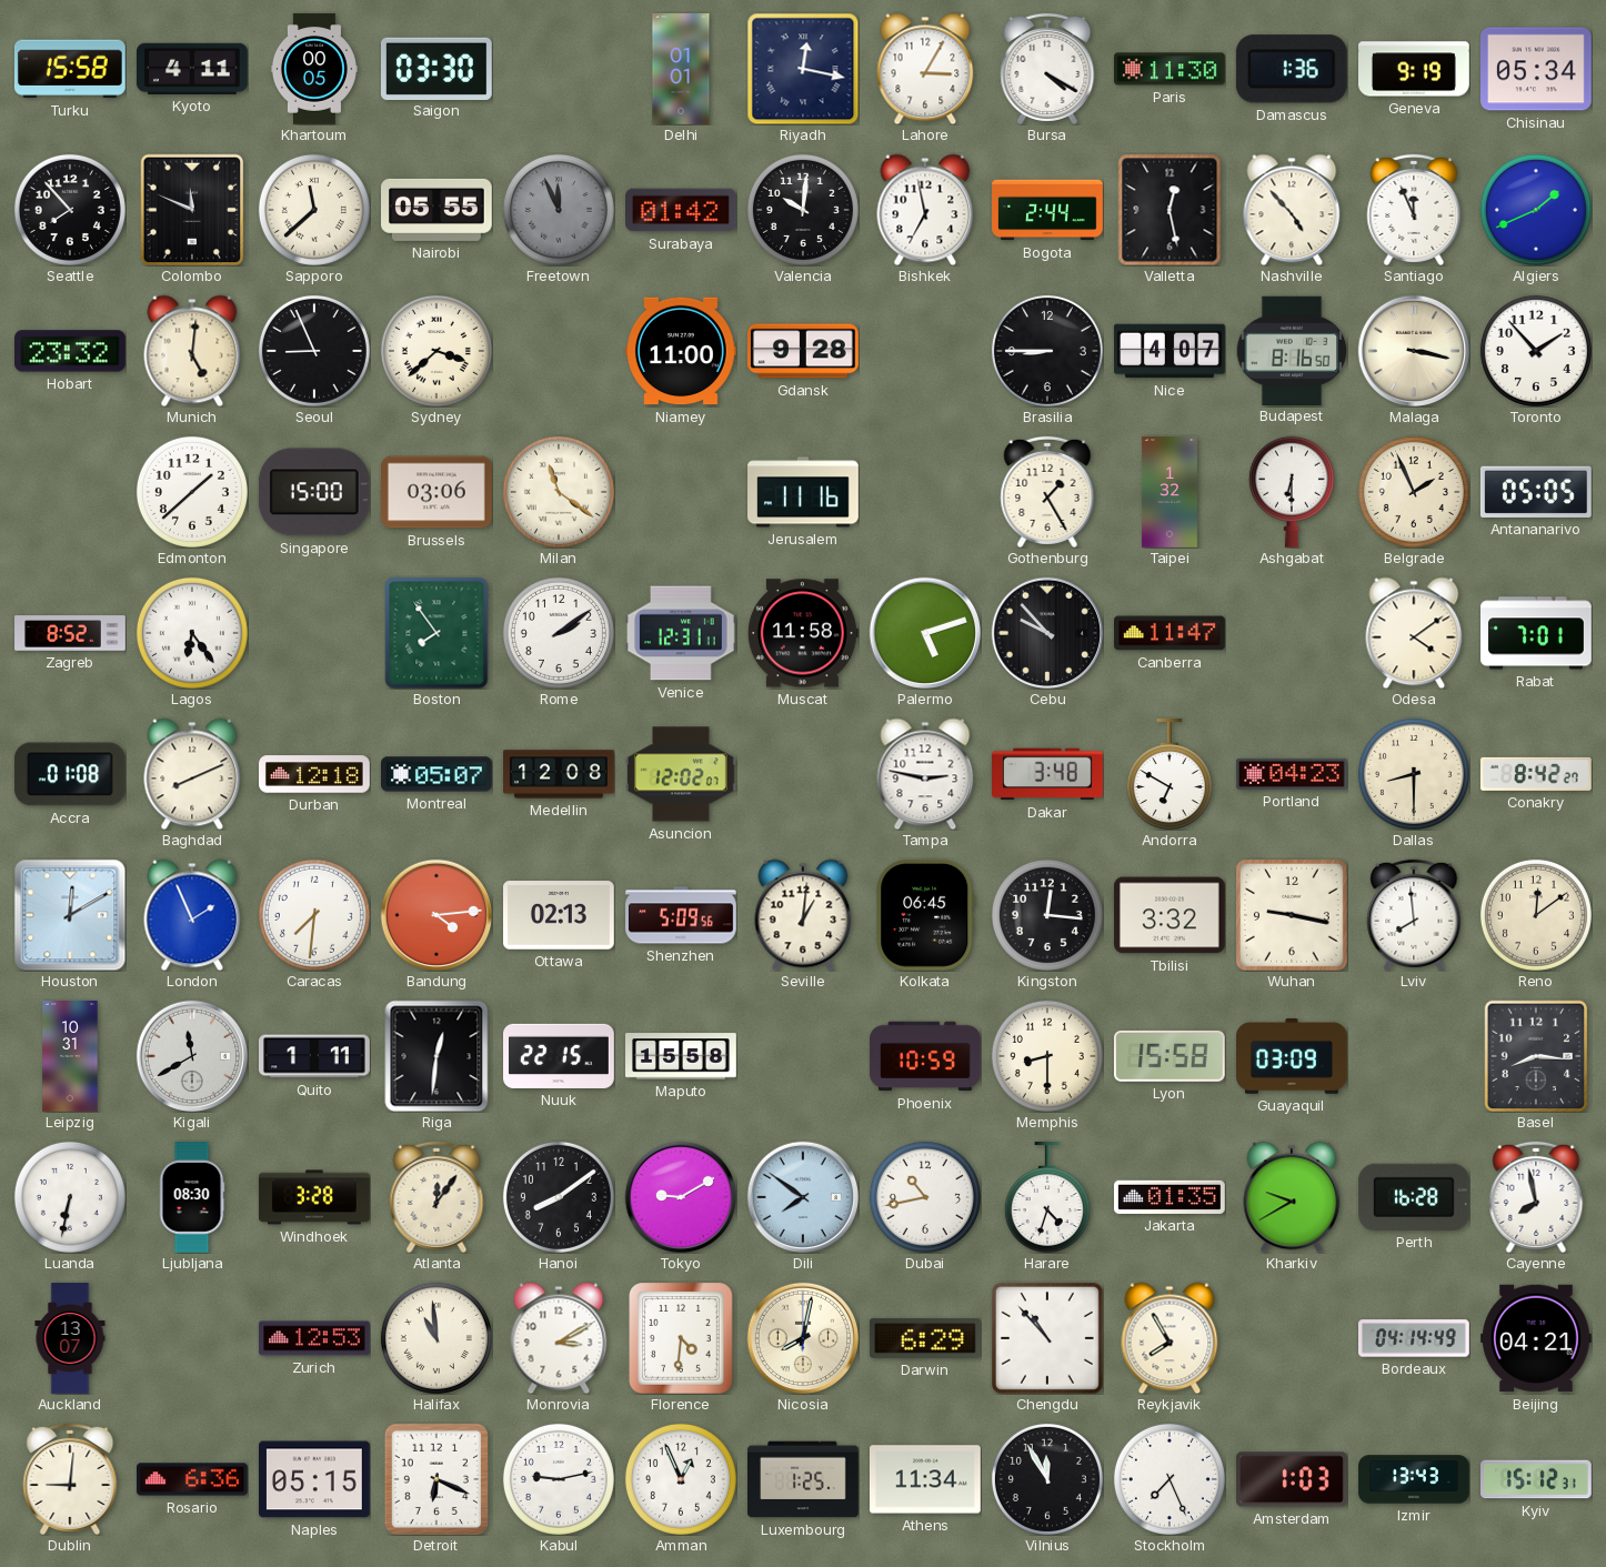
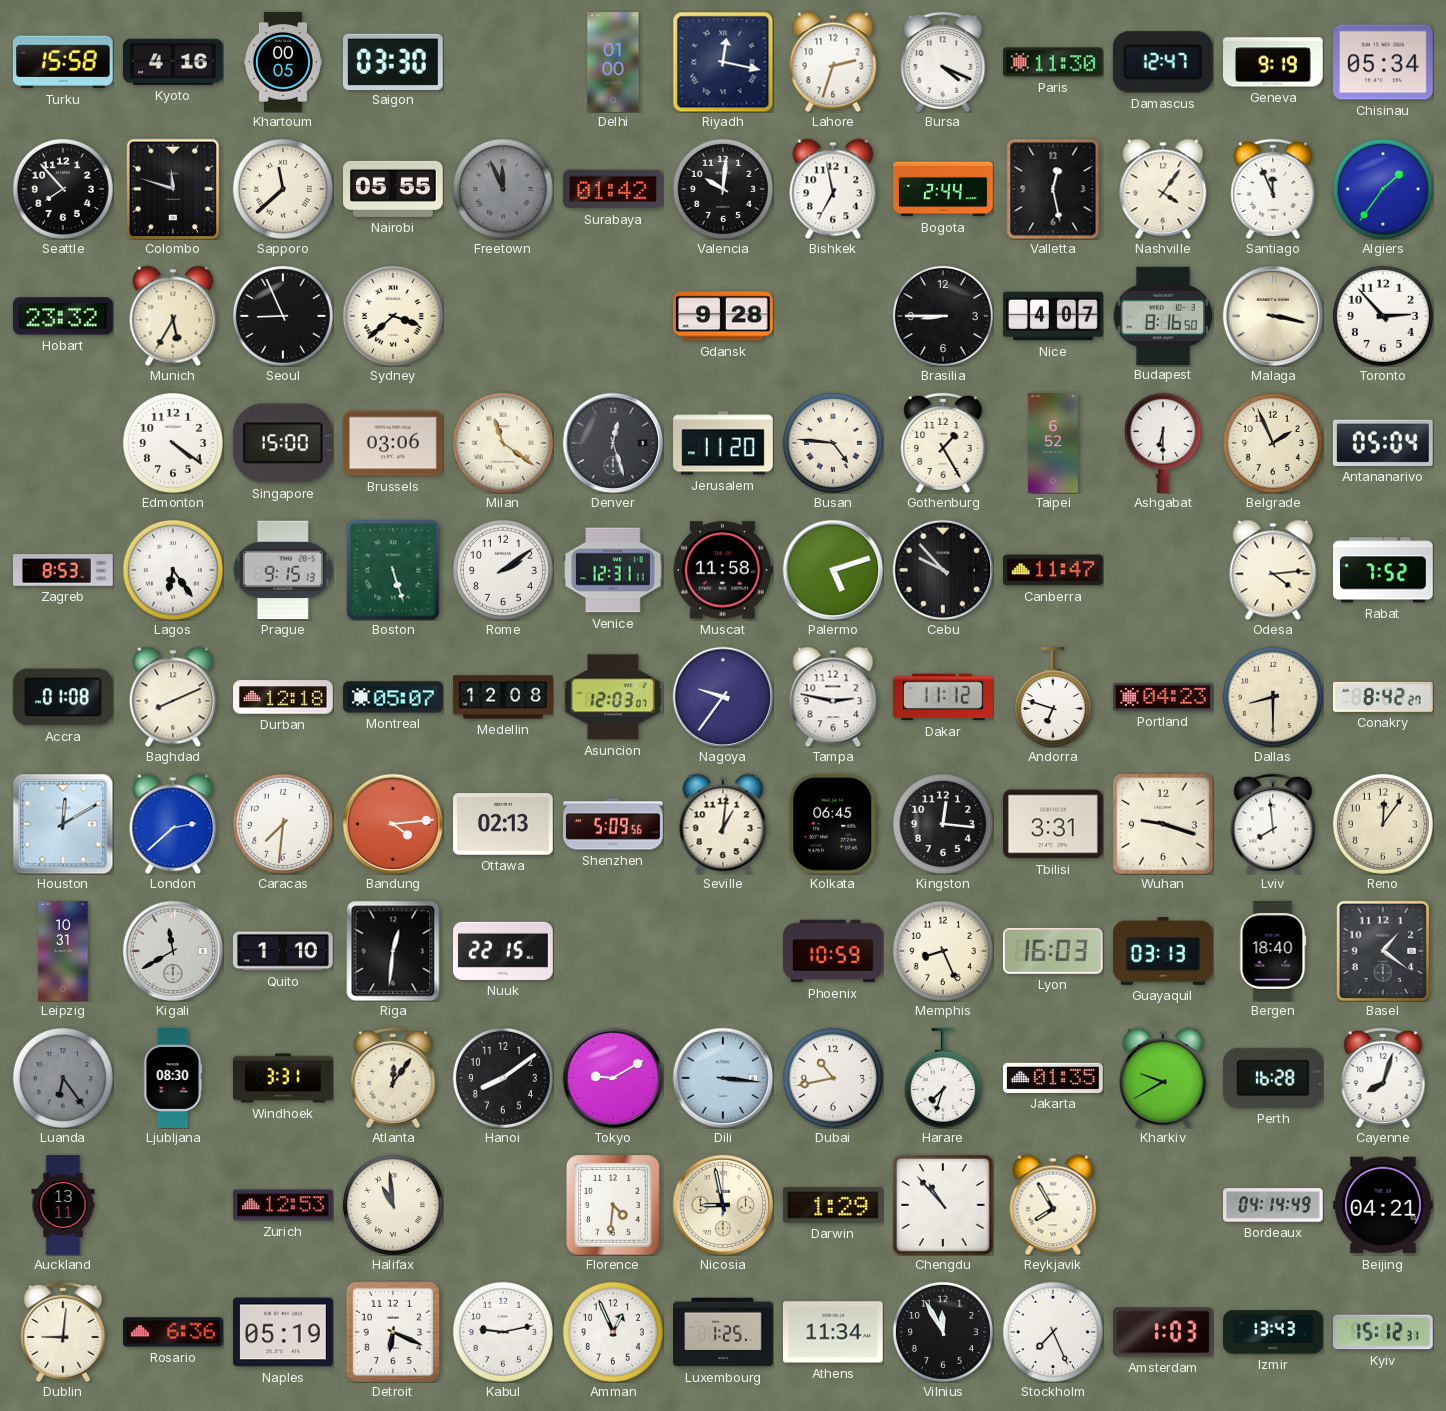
Kyoto: 4:11 -> 4:16 (173, 62)
Delhi: 01:01 -> 01:00 (613, 62)
Lahore: 3:05 -> 2:33 (833, 62)
Bursa: 4:20 -> 4:19 (943, 62)
Damascus: 1:36 -> 12:47 (1163, 62)
Colombo: 11:49 -> 11:48 (173, 189)
Nashville: 4:53 -> 4:06 (1163, 189)
Algiers: 1:41 -> 1:36 (1383, 189)
Munich: 5:01 -> 5:35 (173, 316)
Niamey: 11:00 -> none (682, 351)
Toronto: 1:53 -> 2:53 (1383, 316)
Edmonton: 1:38 -> 4:21 (173, 443)
Denver: none -> 12:27 (612, 442)
Jerusalem: 11:16 -> 11:20 (724, 443)
Busan: none -> 4:46 (833, 443)
Taipei: 1:32 -> 6:52 (1053, 443)
Antananarivo: 05:05 -> 05:04 (1383, 443)
Zagreb: 8:52 -> 8:53 (63, 570)
Prague: none -> 9:15 (283, 570)
Boston: 7:54 -> 5:27 (393, 570)
Odesa: 4:09 -> 4:14 (1273, 570)
Rabat: 7:01 -> 7:52 (1384, 570)
Asuncion: 12:02 -> 12:03 (614, 697)
Nagoya: none -> 9:36 (722, 696)
Dakar: 3:48 -> 11:12 (944, 697)
Andorra: 6:50 -> 6:48 (1053, 697)
London: 1:56 -> 2:38 (173, 824)
Tbilisi: 3:32 -> 3:31 (1054, 824)
Wuhan: 9:17 -> 9:18 (1163, 824)
Reno: 12:09 -> 12:06 (1383, 824)
Quito: 1:11 -> 1:10 (284, 951)
Maputo: 15:58 -> none (681, 1056)
Memphis: 8:30 -> 8:26 (943, 951)
Lyon: 15:58 -> 16:03 (1053, 951)
Guayaquil: 03:09 -> 03:13 (1164, 951)
Bergen: none -> 18:40 (1273, 952)
Basel: 8:16 -> 1:21 (1383, 951)
Luanda: 6:32 -> 6:24 (63, 1078)
Luanda dial: white -> grey (63, 1078)
Windhoek: 3:28 -> 3:31 (284, 1078)
Dili: 7:51 -> 3:16 (722, 1077)
Harare: 4:33 -> 7:33 (943, 1078)
Cayenne: 7:58 -> 8:03 (1383, 1078)
Auckland: 13:07 -> 13:11 (63, 1205)
Monrovia: 3:10 -> none (559, 1338)
Nicosia: 8:02 -> 8:58 (722, 1204)
Darwin: 6:29 -> 1:29 (833, 1205)
Naples: 05:15 -> 05:19 (284, 1332)
